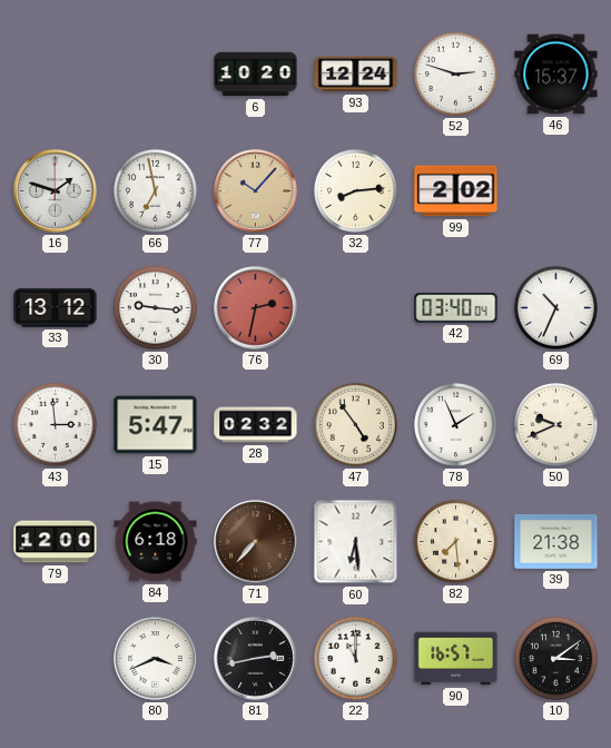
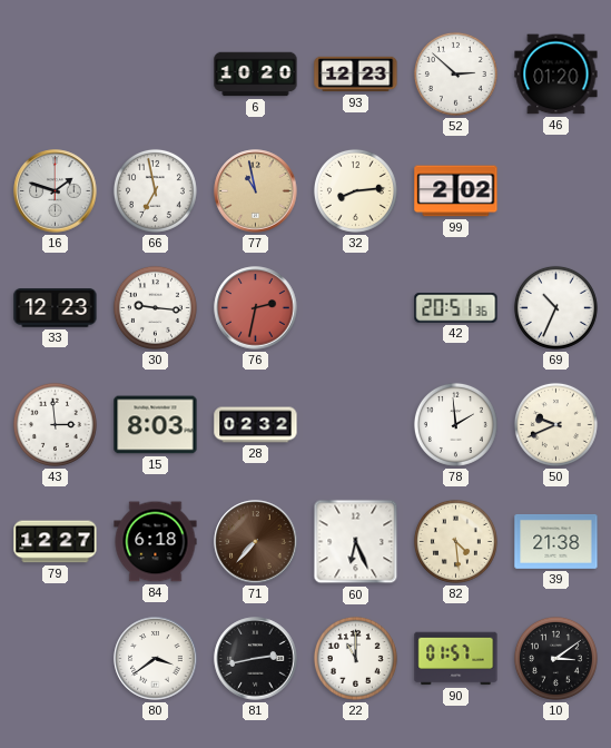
93: 12:24 -> 12:23 (356, 75)
52: 2:48 -> 2:52 (455, 73)
46: 15:37 -> 01:20 (556, 75)
77: 10:07 -> 10:58 (256, 191)
33: 13:12 -> 12:23 (56, 308)
42: 03:40 -> 20:51 (456, 308)
15: 5:47 -> 8:03 (156, 425)
47: 4:54 -> none (355, 424)
78: 1:56 -> 1:59 (455, 424)
79: 12:00 -> 12:27 (56, 542)
60: 6:29 -> 6:26 (356, 542)
82: 7:29 -> 4:29 (455, 541)
80: 3:41 -> 3:39 (156, 659)
90: 16:57 -> 01:57 (456, 659)
